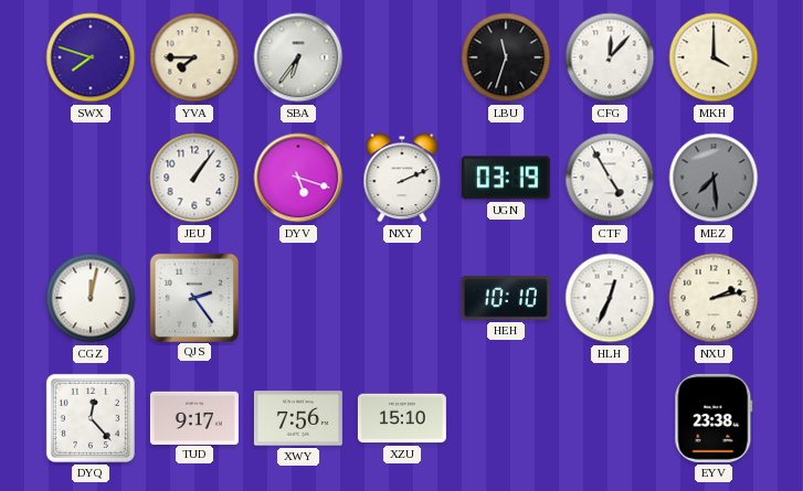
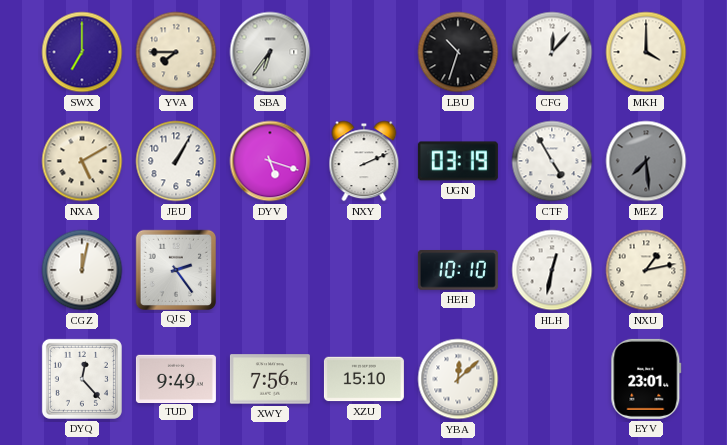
SWX: 7:48 -> 7:00 (82, 52)
LBU: 11:33 -> 10:33 (458, 52)
NXA: none -> 5:10 (82, 161)
JEU: 1:06 -> 1:05 (176, 161)
HLH: 12:34 -> 12:32 (552, 270)
NXU: 2:13 -> 1:13 (646, 270)
TUD: 9:17 -> 9:49 (176, 378)
YBA: none -> 12:08 (458, 379)
EYV: 23:38 -> 23:01 (646, 379)
